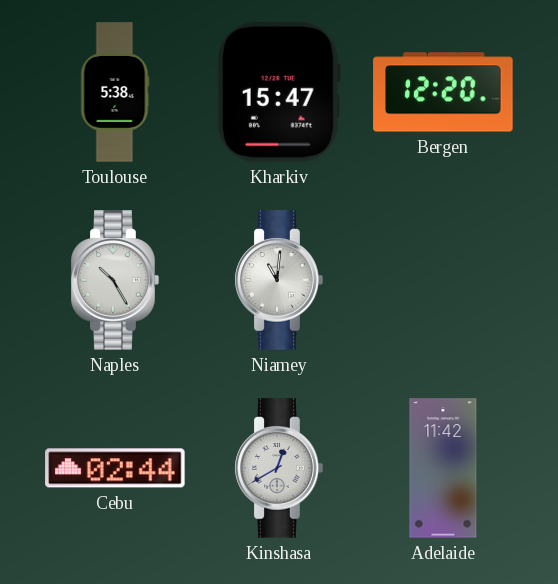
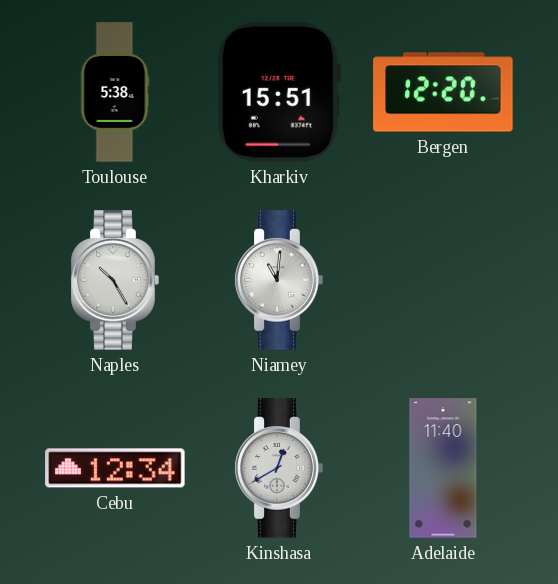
Kharkiv: 15:47 -> 15:51 (279, 92)
Cebu: 02:44 -> 12:34 (115, 468)
Adelaide: 11:42 -> 11:40 (443, 468)
